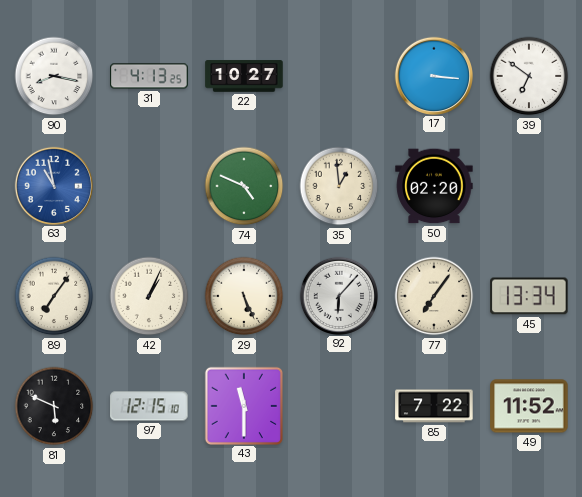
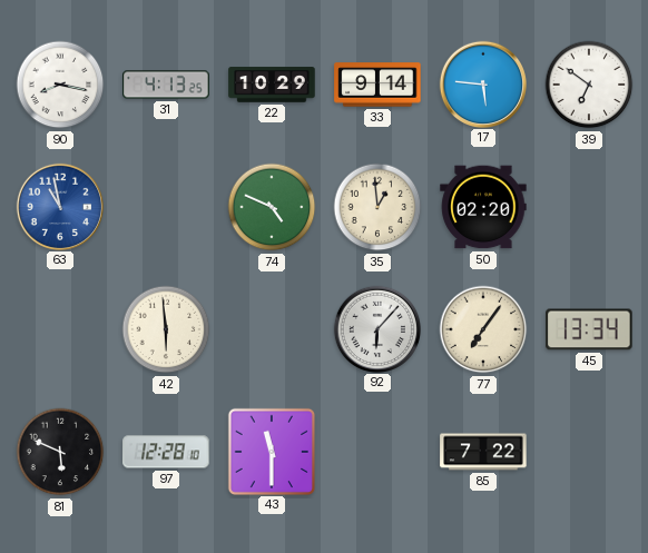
22: 10:27 -> 10:29 (272, 85)
33: none -> 9:14 (377, 85)
17: 3:16 -> 5:46 (482, 83)
89: 7:06 -> none (54, 296)
42: 1:04 -> 5:59 (166, 329)
29: 5:26 -> none (244, 296)
97: 12:15 -> 12:28 (166, 452)
49: 11:52 -> none (529, 406)
